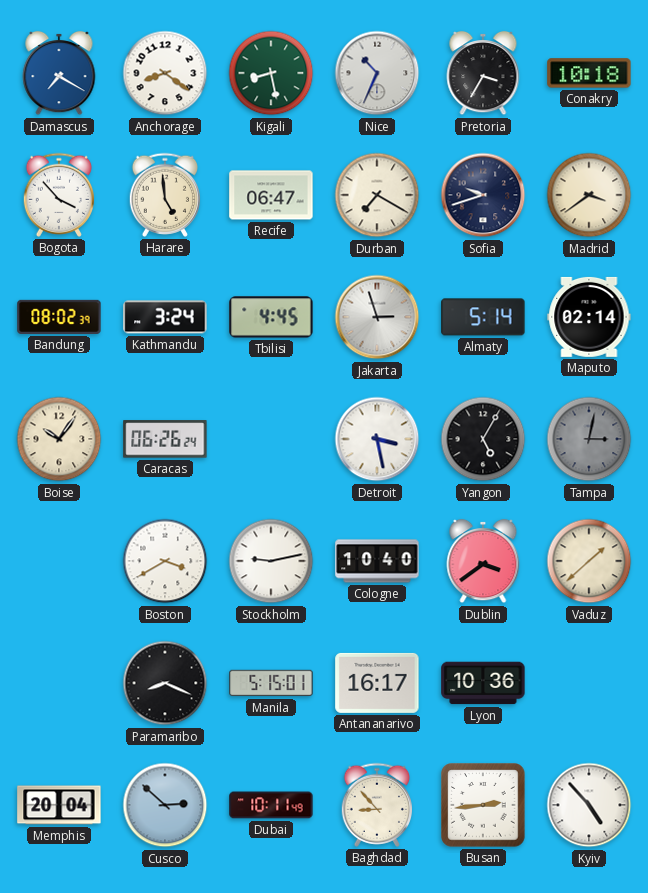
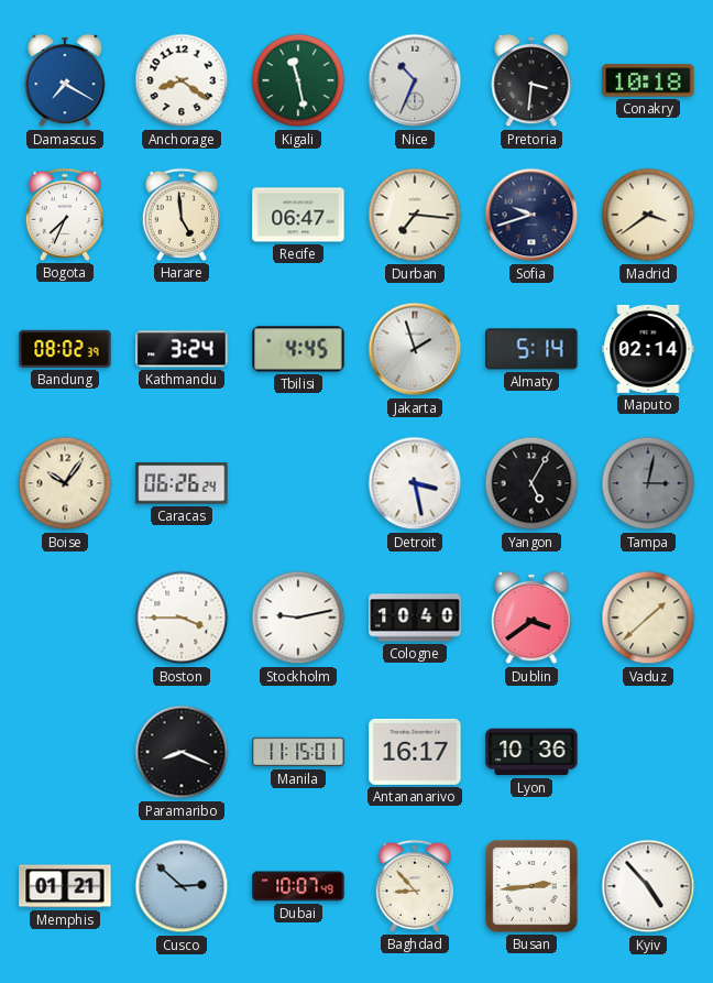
Kigali: 8:28 -> 11:28 (298, 80)
Pretoria: 3:35 -> 3:31 (531, 80)
Bogota: 3:53 -> 7:34 (64, 215)
Durban: 7:20 -> 7:16 (415, 215)
Jakarta: 2:57 -> 1:57 (415, 349)
Boston: 3:40 -> 3:45 (182, 618)
Manila: 5:15 -> 11:15 (298, 752)
Memphis: 20:04 -> 01:21 (65, 886)
Dubai: 10:11 -> 10:07 (298, 886)
